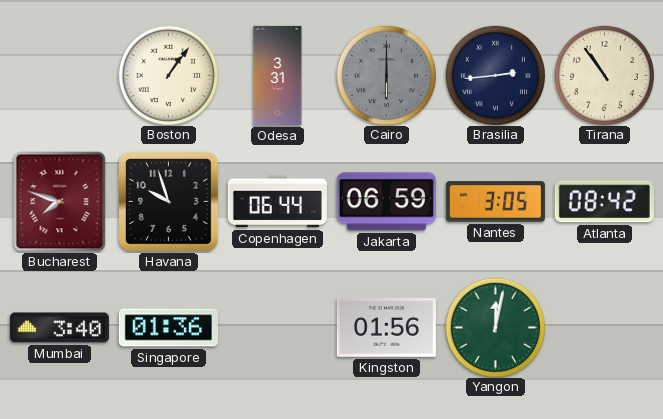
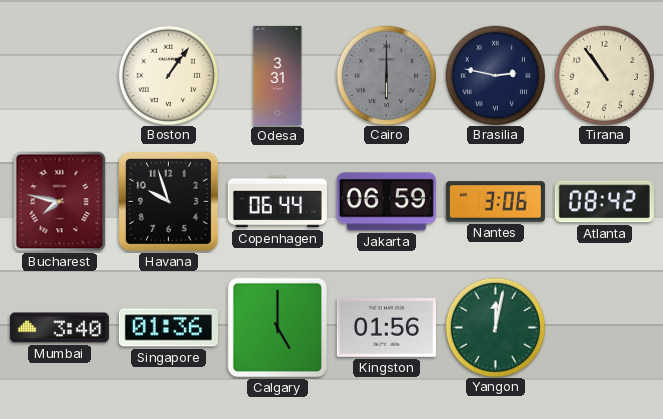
Brasilia: 2:44 -> 2:47 (495, 75)
Bucharest: 7:48 -> 7:47 (60, 202)
Nantes: 3:05 -> 3:06 (495, 202)
Calgary: none -> 5:00 (278, 328)
